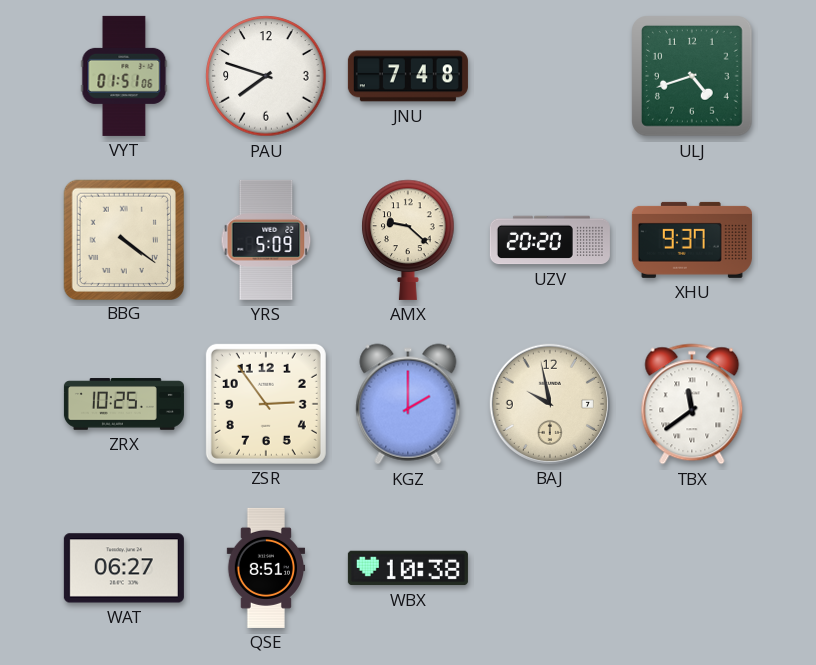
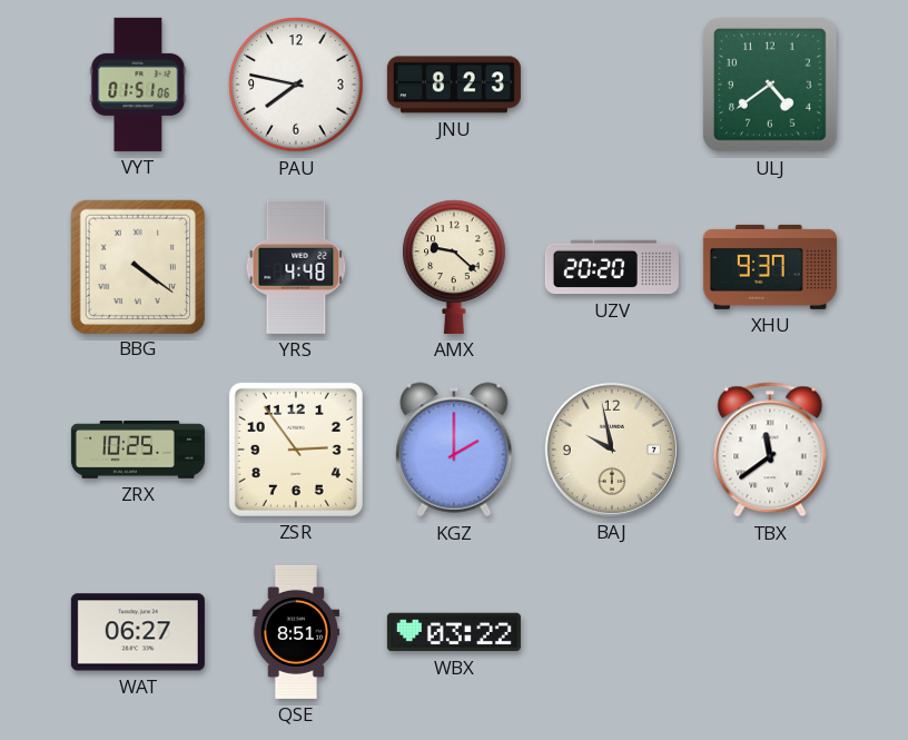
PAU: 7:48 -> 7:47 (296, 85)
JNU: 7:48 -> 8:23 (454, 85)
ULJ: 4:42 -> 4:39 (771, 86)
YRS: 5:09 -> 4:48 (296, 267)
WBX: 10:38 -> 03:22 (454, 632)
